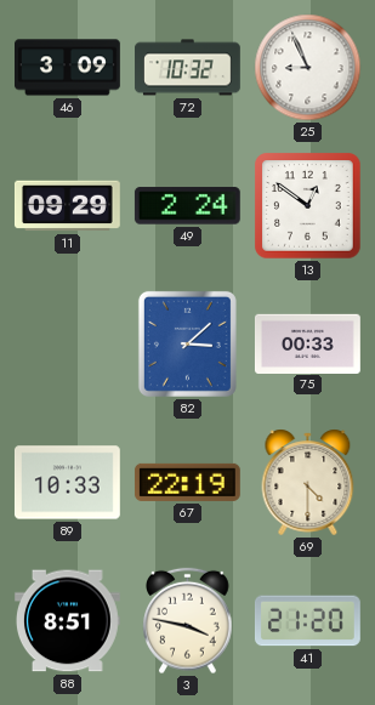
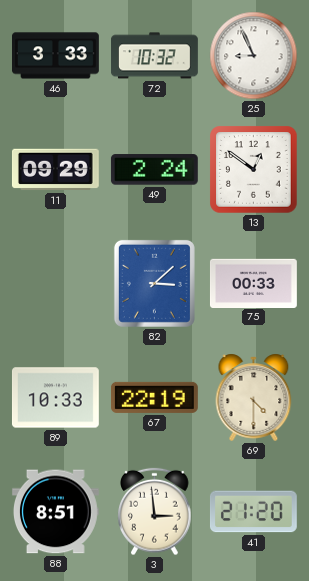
46: 3:09 -> 3:33 (56, 56)
3: 3:47 -> 2:59 (155, 512)
